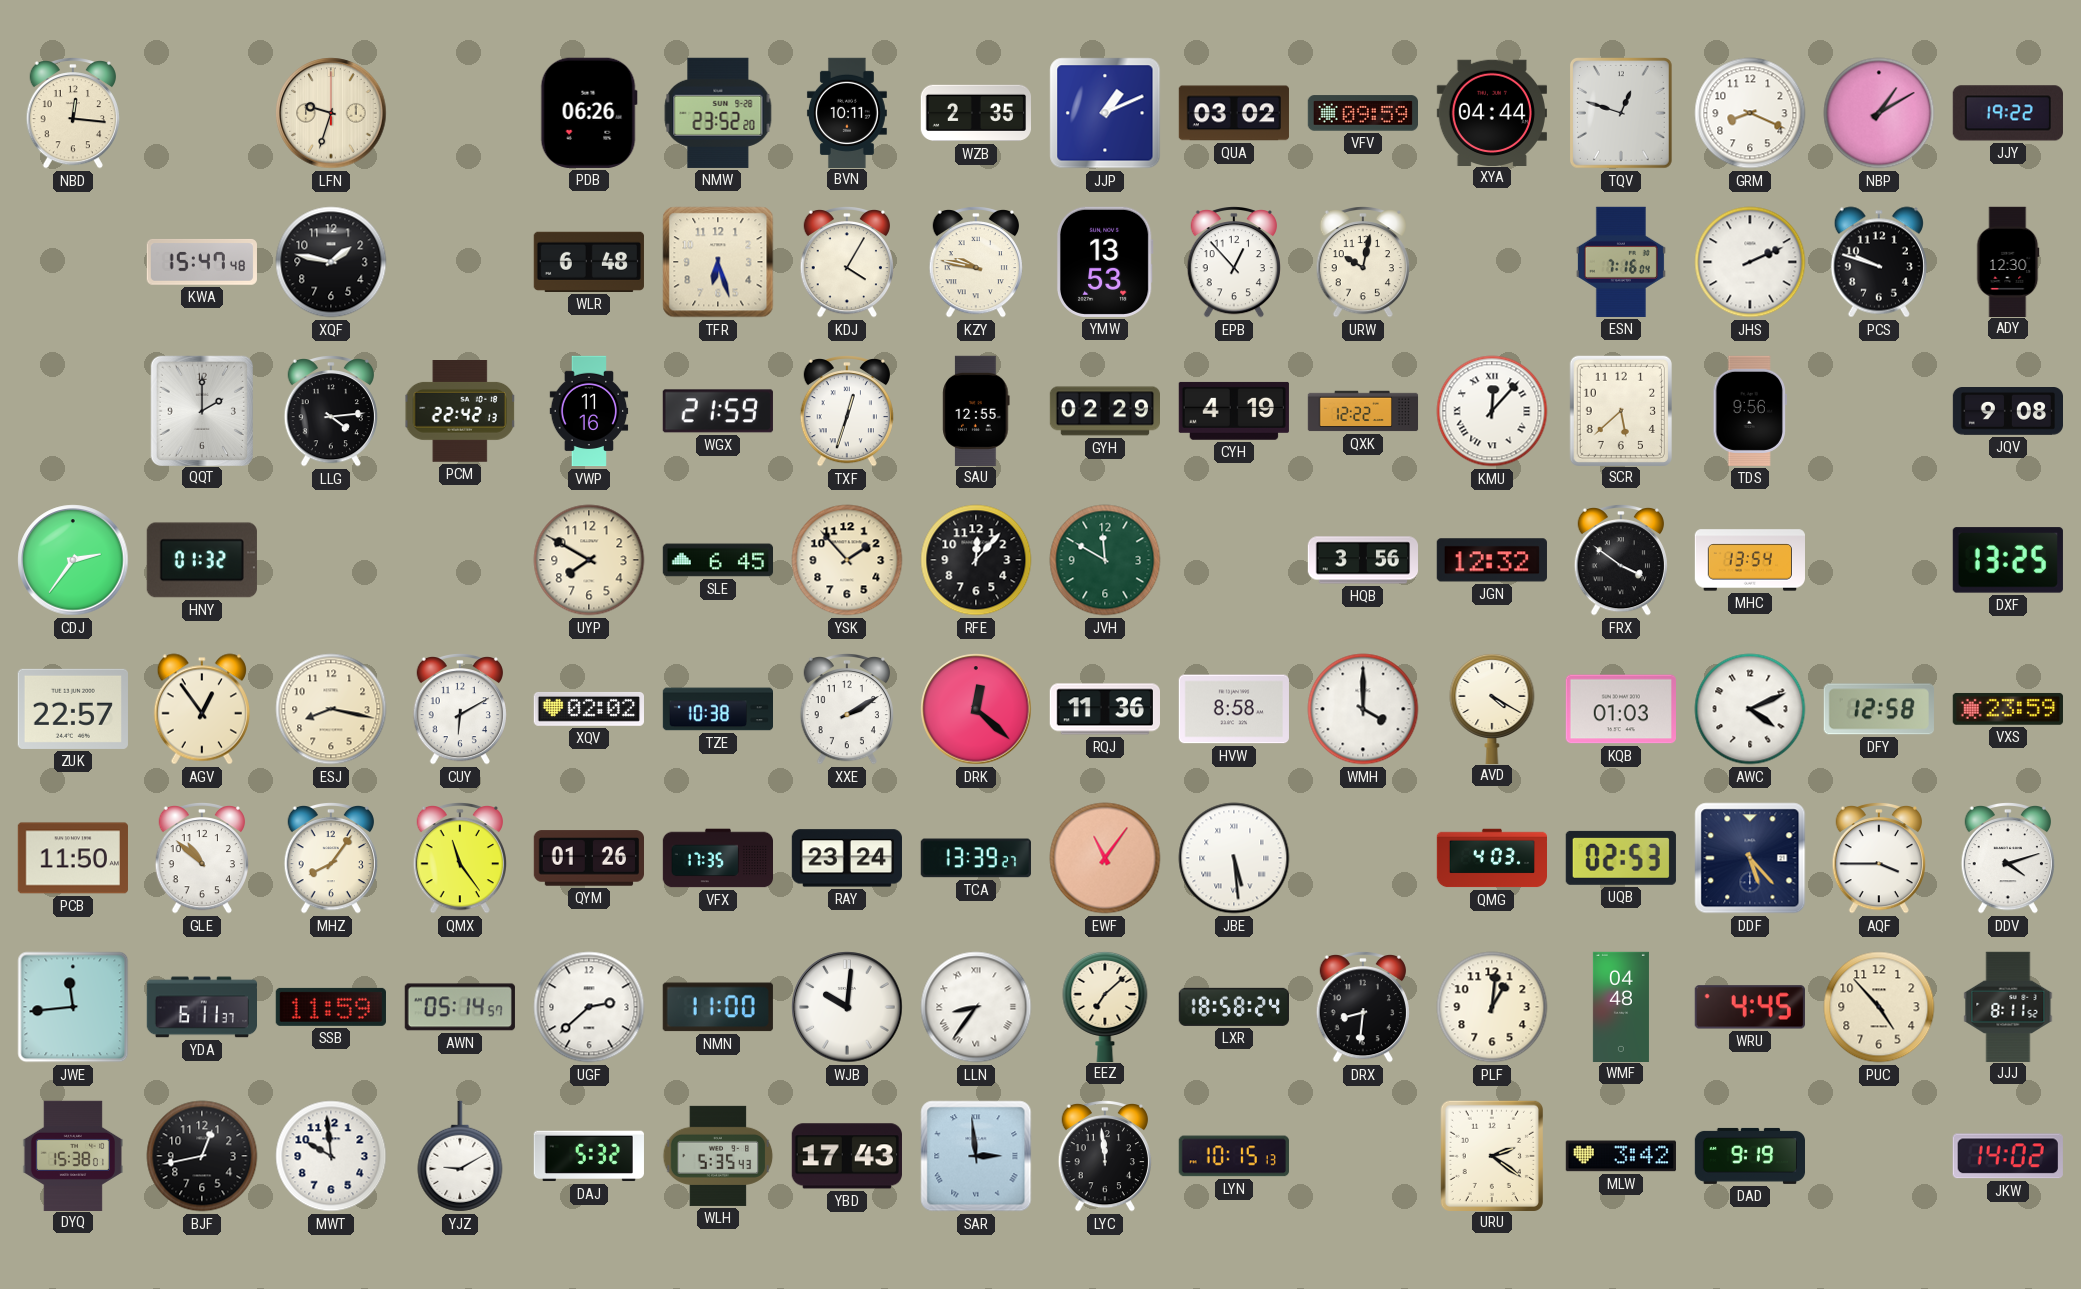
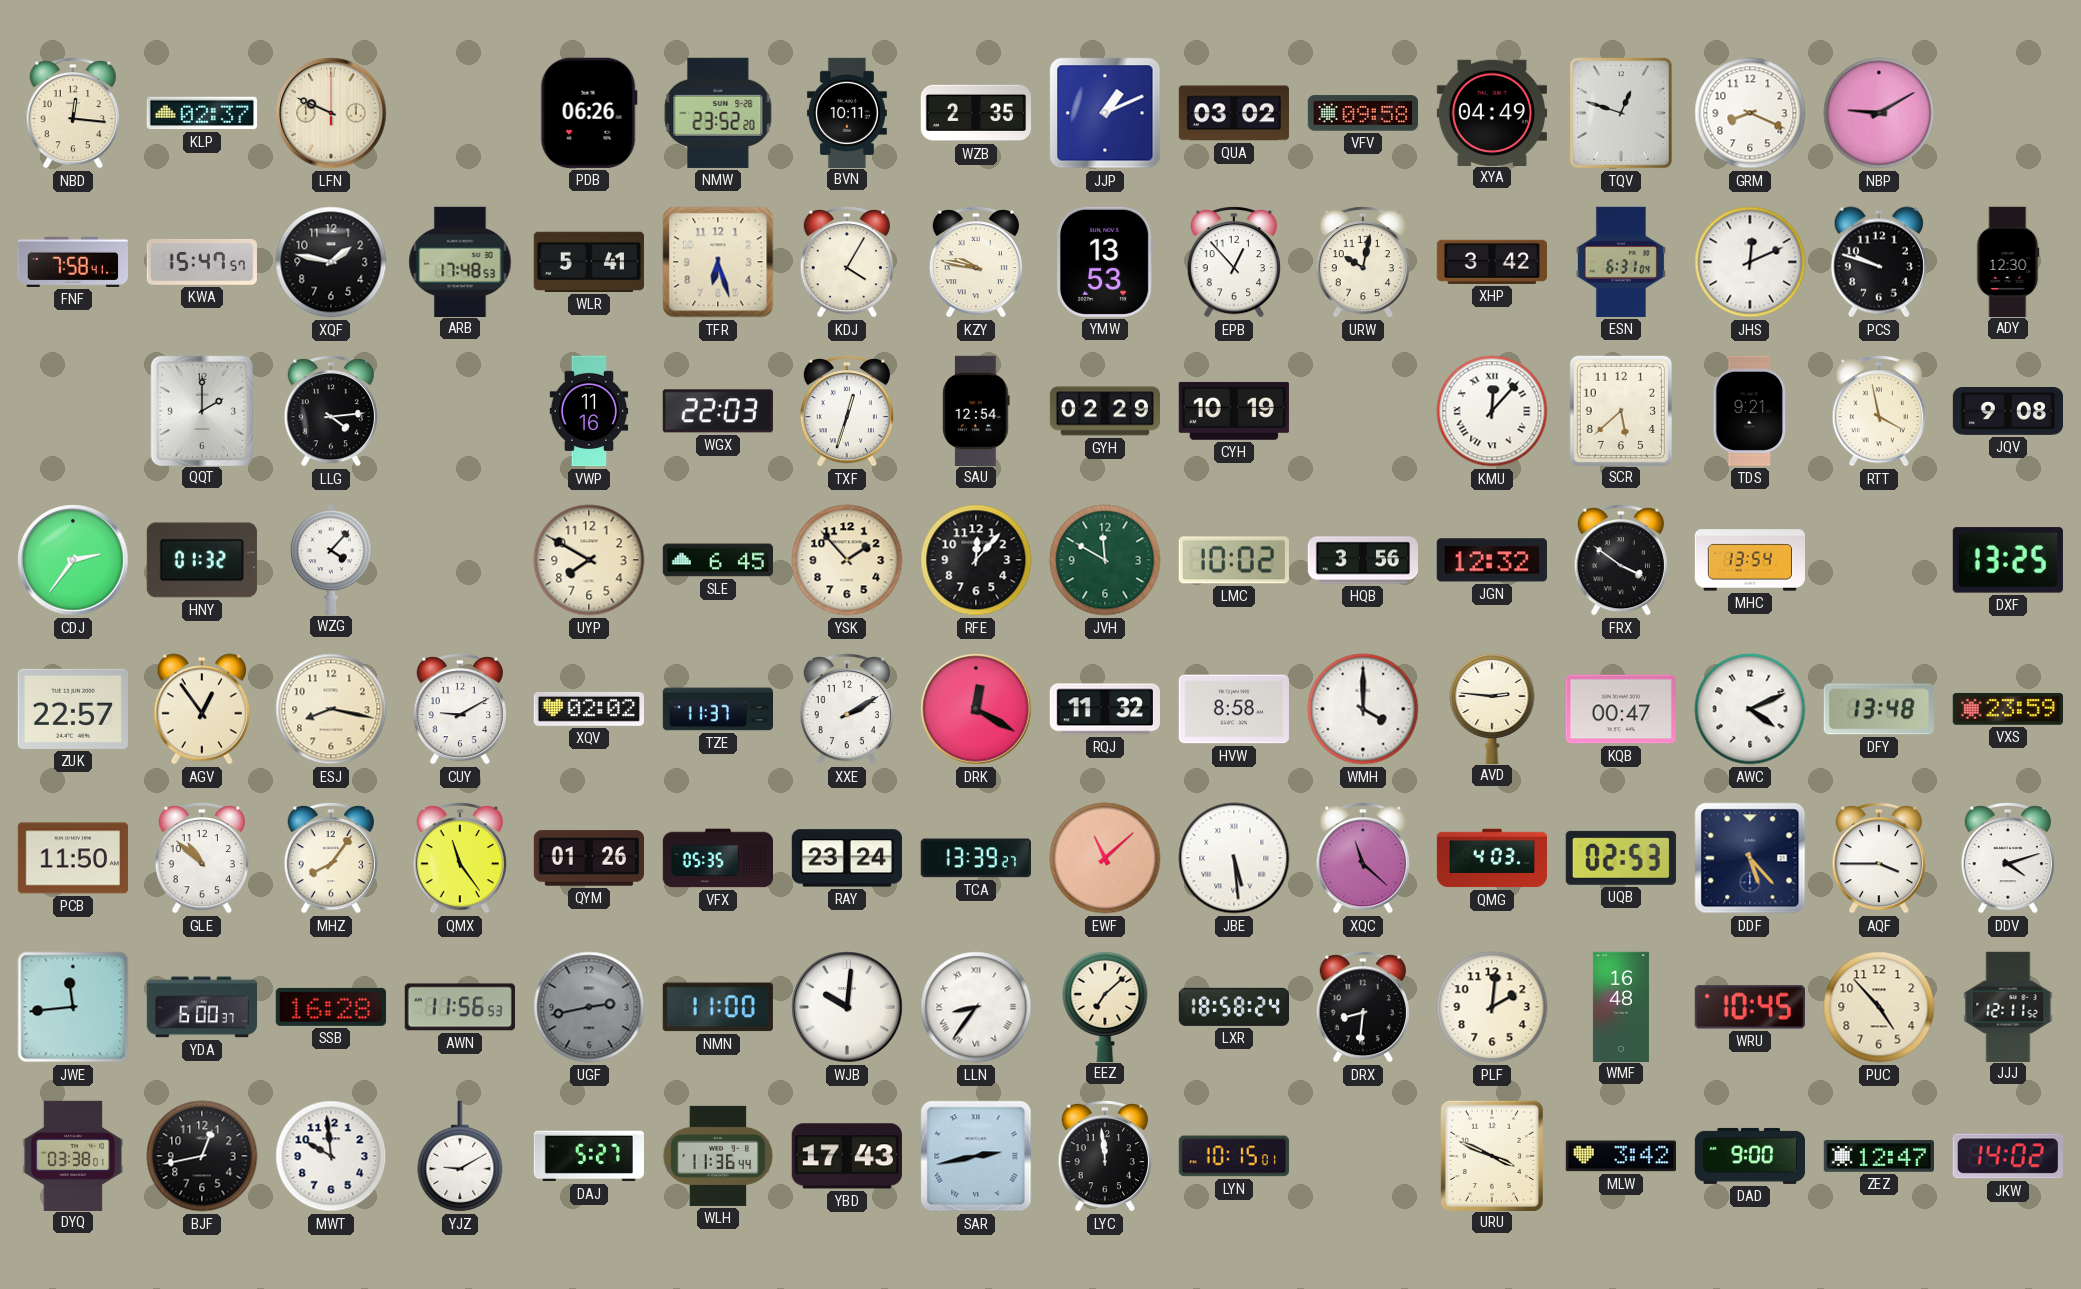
KLP: none -> 02:37 (201, 113)
LFN: 9:33 -> 9:49 (331, 113)
VFV: 09:59 -> 09:58 (1362, 113)
XYA: 04:44 -> 04:49 (1492, 112)
NBP: 1:10 -> 9:10 (1879, 113)
JJY: 19:22 -> none (2008, 113)
FNF: none -> 7:58 (72, 262)
KWA: 15:47:48 -> 15:47:57 (202, 262)
ARB: none -> 17:48 (460, 261)
WLR: 6:48 -> 5:41 (589, 262)
XHP: none -> 3:42 (1491, 262)
ESN: 7:16 -> 6:31 (1621, 262)
JHS: 2:11 -> 12:11 (1750, 262)
PCM: 22:42 -> none (460, 412)
WGX: 21:59 -> 22:03 (718, 411)
SAU: 12:55 -> 12:54 (976, 410)
CYH: 4:19 -> 10:19 (1234, 411)
QXK: 12:22 -> none (1363, 411)
TDS: 9:56 -> 9:21 (1749, 411)
RTT: none -> 3:58 (1878, 411)
WZG: none -> 4:07 (331, 559)
LMC: none -> 10:02 (1234, 560)
CUY: 6:10 -> 9:10 (459, 709)
TZE: 10:38 -> 11:37 (717, 709)
DRK: 12:22 -> 12:20 (976, 709)
RQJ: 11:36 -> 11:32 (1104, 709)
AVD: 4:20 -> 2:46 (1492, 708)
KQB: 01:03 -> 00:47 (1621, 709)
DFY: 12:58 -> 13:48 (1879, 709)
VFX: 17:35 -> 05:35 (717, 858)
EWF: 11:06 -> 11:08 (1105, 858)
XQC: none -> 11:22 (1362, 858)
YDA: 6:11 -> 6:00 (201, 1007)
SSB: 11:59 -> 16:28 (331, 1007)
AWN: 05:14 -> 11:56 (460, 1007)
UGF: 2:38 -> 2:43 (589, 1007)
UGF dial: white -> grey (589, 1007)
PLF: 1:01 -> 2:01 (1492, 1007)
WMF: 04:48 -> 16:48 (1621, 1006)
WRU: 4:45 -> 10:45 (1750, 1007)
JJJ: 8:11 -> 12:11 (2008, 1006)
DYQ: 15:38 -> 03:38 (73, 1155)
DAJ: 5:32 -> 5:27 (589, 1156)
WLH: 5:35 -> 11:36 (718, 1156)
SAR: 2:59 -> 2:43 (976, 1156)
LYN: 10:15:13 -> 10:15:01 (1234, 1156)
URU: 2:21 -> 3:49 (1492, 1155)
DAD: 9:19 -> 9:00 (1749, 1156)
ZEZ: none -> 12:47 (1878, 1156)
